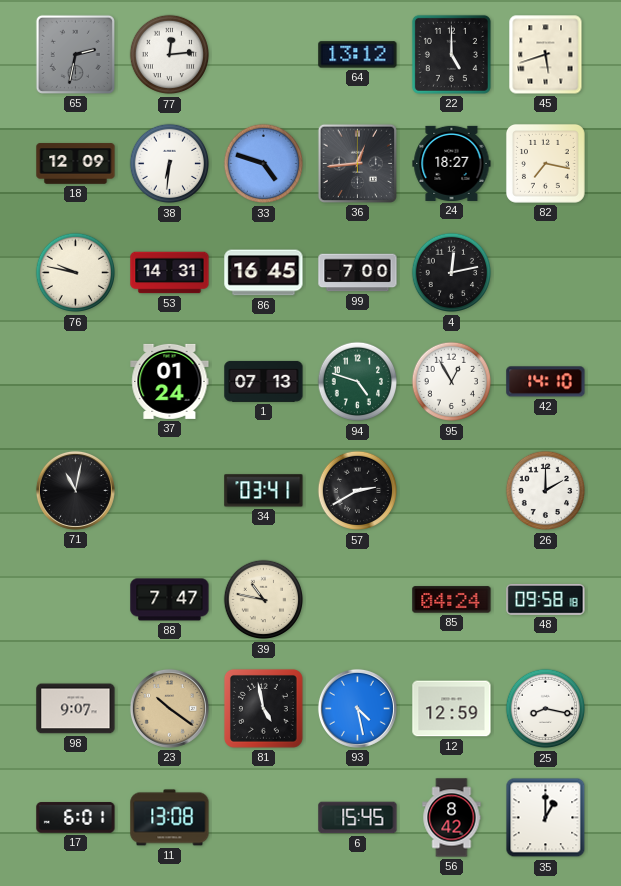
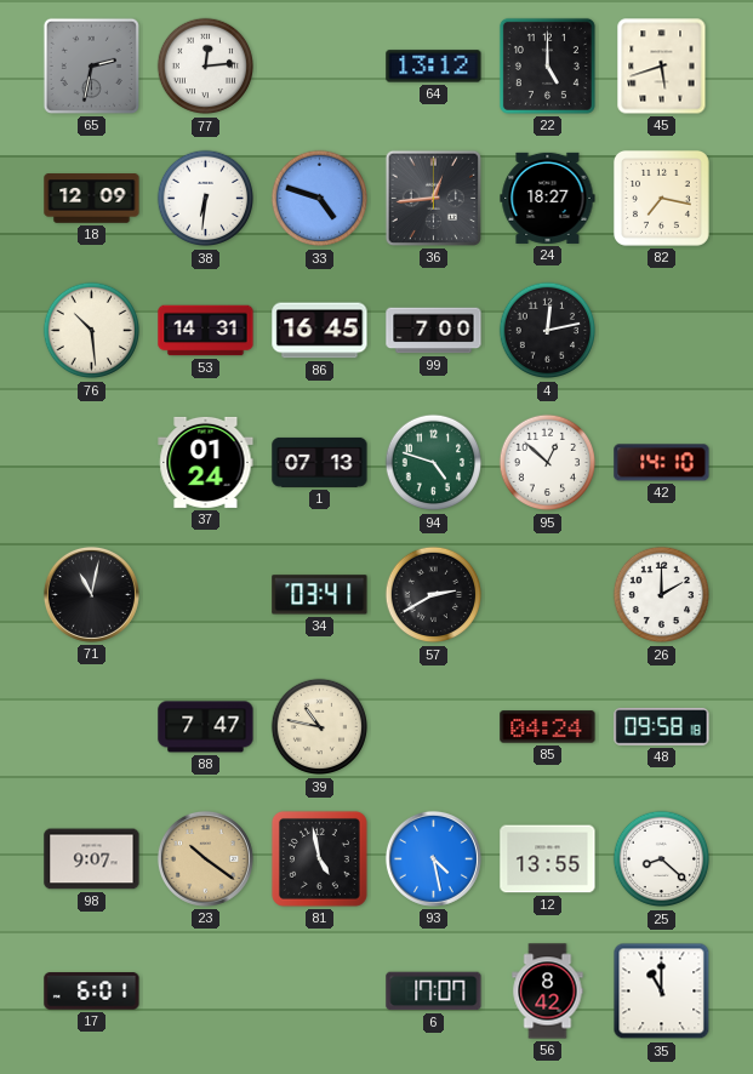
76: 9:47 -> 10:29 (92, 331)
95: 12:55 -> 12:52 (548, 463)
12: 12:59 -> 13:55 (548, 859)
25: 8:17 -> 8:22 (662, 859)
11: 13:08 -> none (170, 818)
6: 15:45 -> 17:07 (434, 992)
35: 1:00 -> 11:00 (662, 992)
